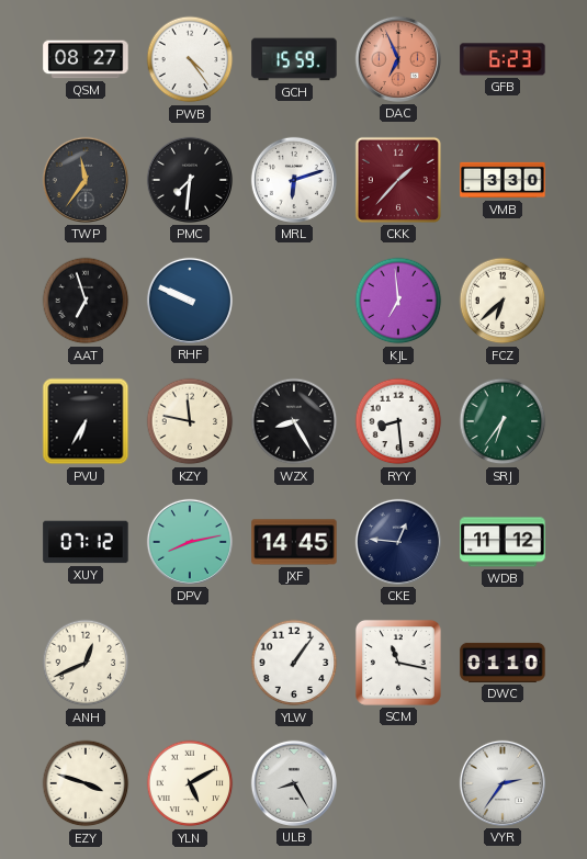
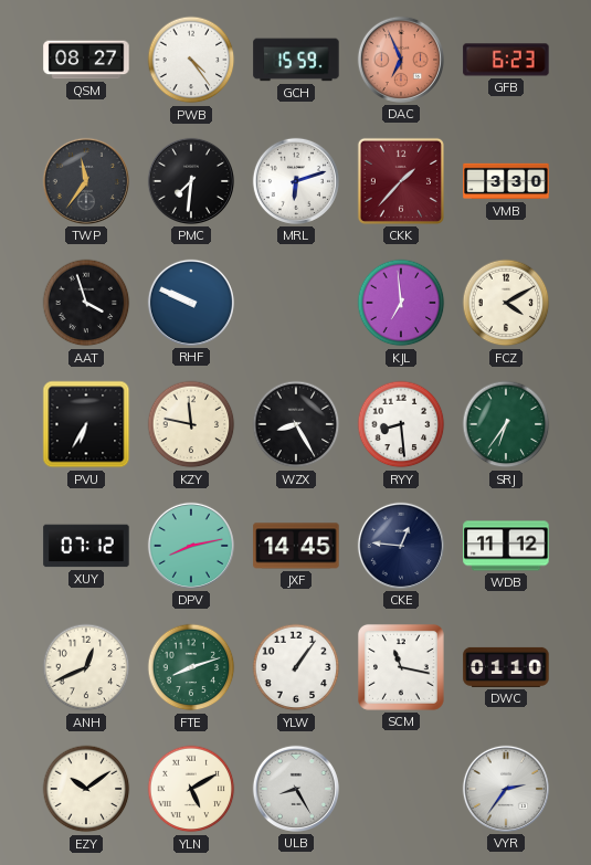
AAT: 6:57 -> 3:57 (86, 303)
FCZ: 6:38 -> 4:10 (506, 303)
FTE: none -> 8:12 (191, 667)
EZY: 3:48 -> 10:09 (86, 789)
